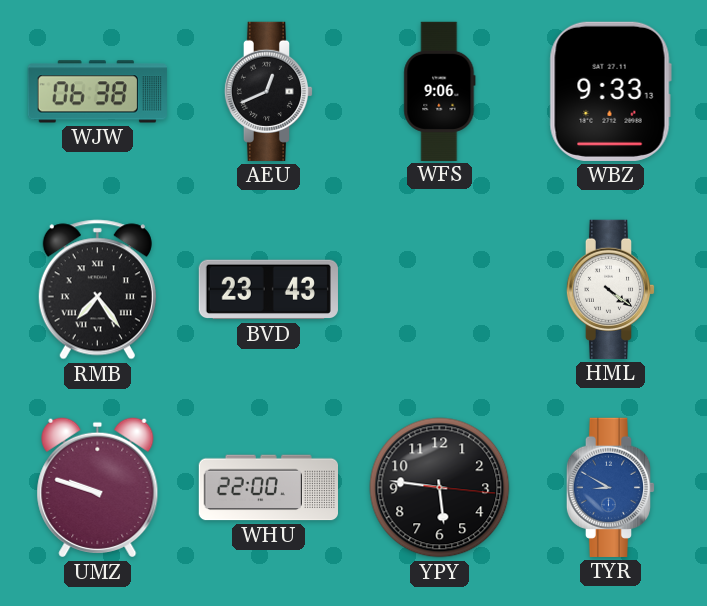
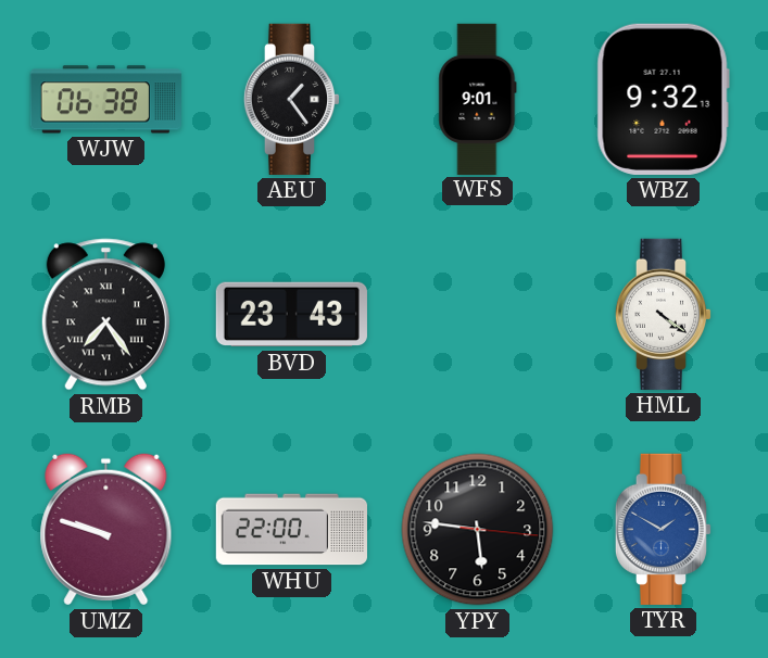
AEU: 12:41 -> 1:24 (292, 99)
WFS: 9:06 -> 9:01 (478, 99)
WBZ: 9:33 -> 9:32 (663, 99)
TYR: 8:50 -> 1:50 (664, 529)
